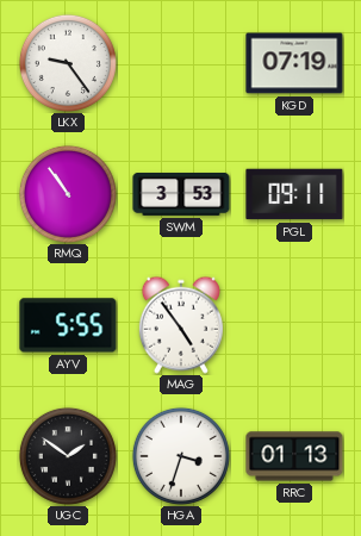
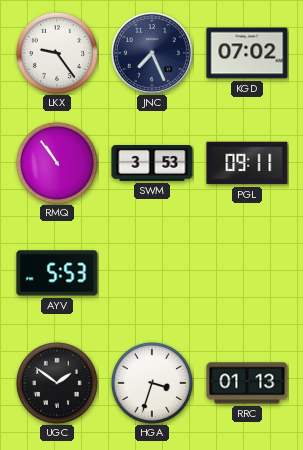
JNC: none -> 7:26 (152, 53)
KGD: 07:19 -> 07:02 (247, 53)
AYV: 5:55 -> 5:53 (57, 273)
MAG: 4:54 -> none (181, 325)
